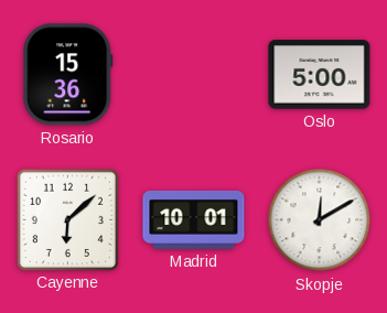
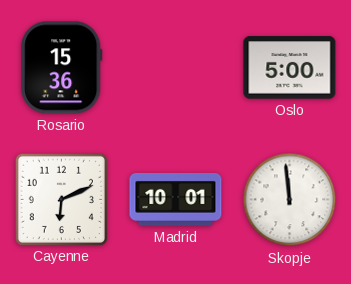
Cayenne: 6:08 -> 6:11 (61, 199)
Skopje: 12:10 -> 11:59 (290, 200)
